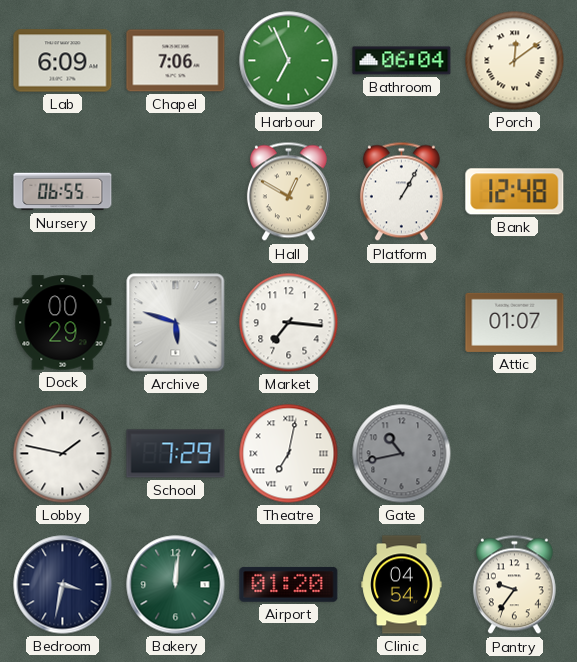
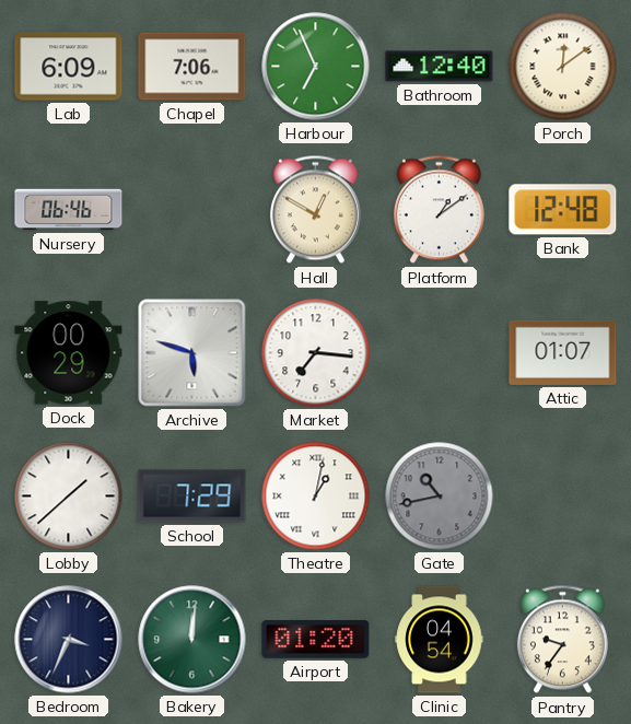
Bathroom: 06:04 -> 12:40 (440, 67)
Nursery: 06:55 -> 06:46 (69, 210)
Platform: 1:05 -> 1:09 (439, 210)
Lobby: 1:47 -> 1:38 (69, 497)
Theatre: 7:02 -> 1:02 (316, 497)
Bedroom: 3:32 -> 3:34 (69, 640)
